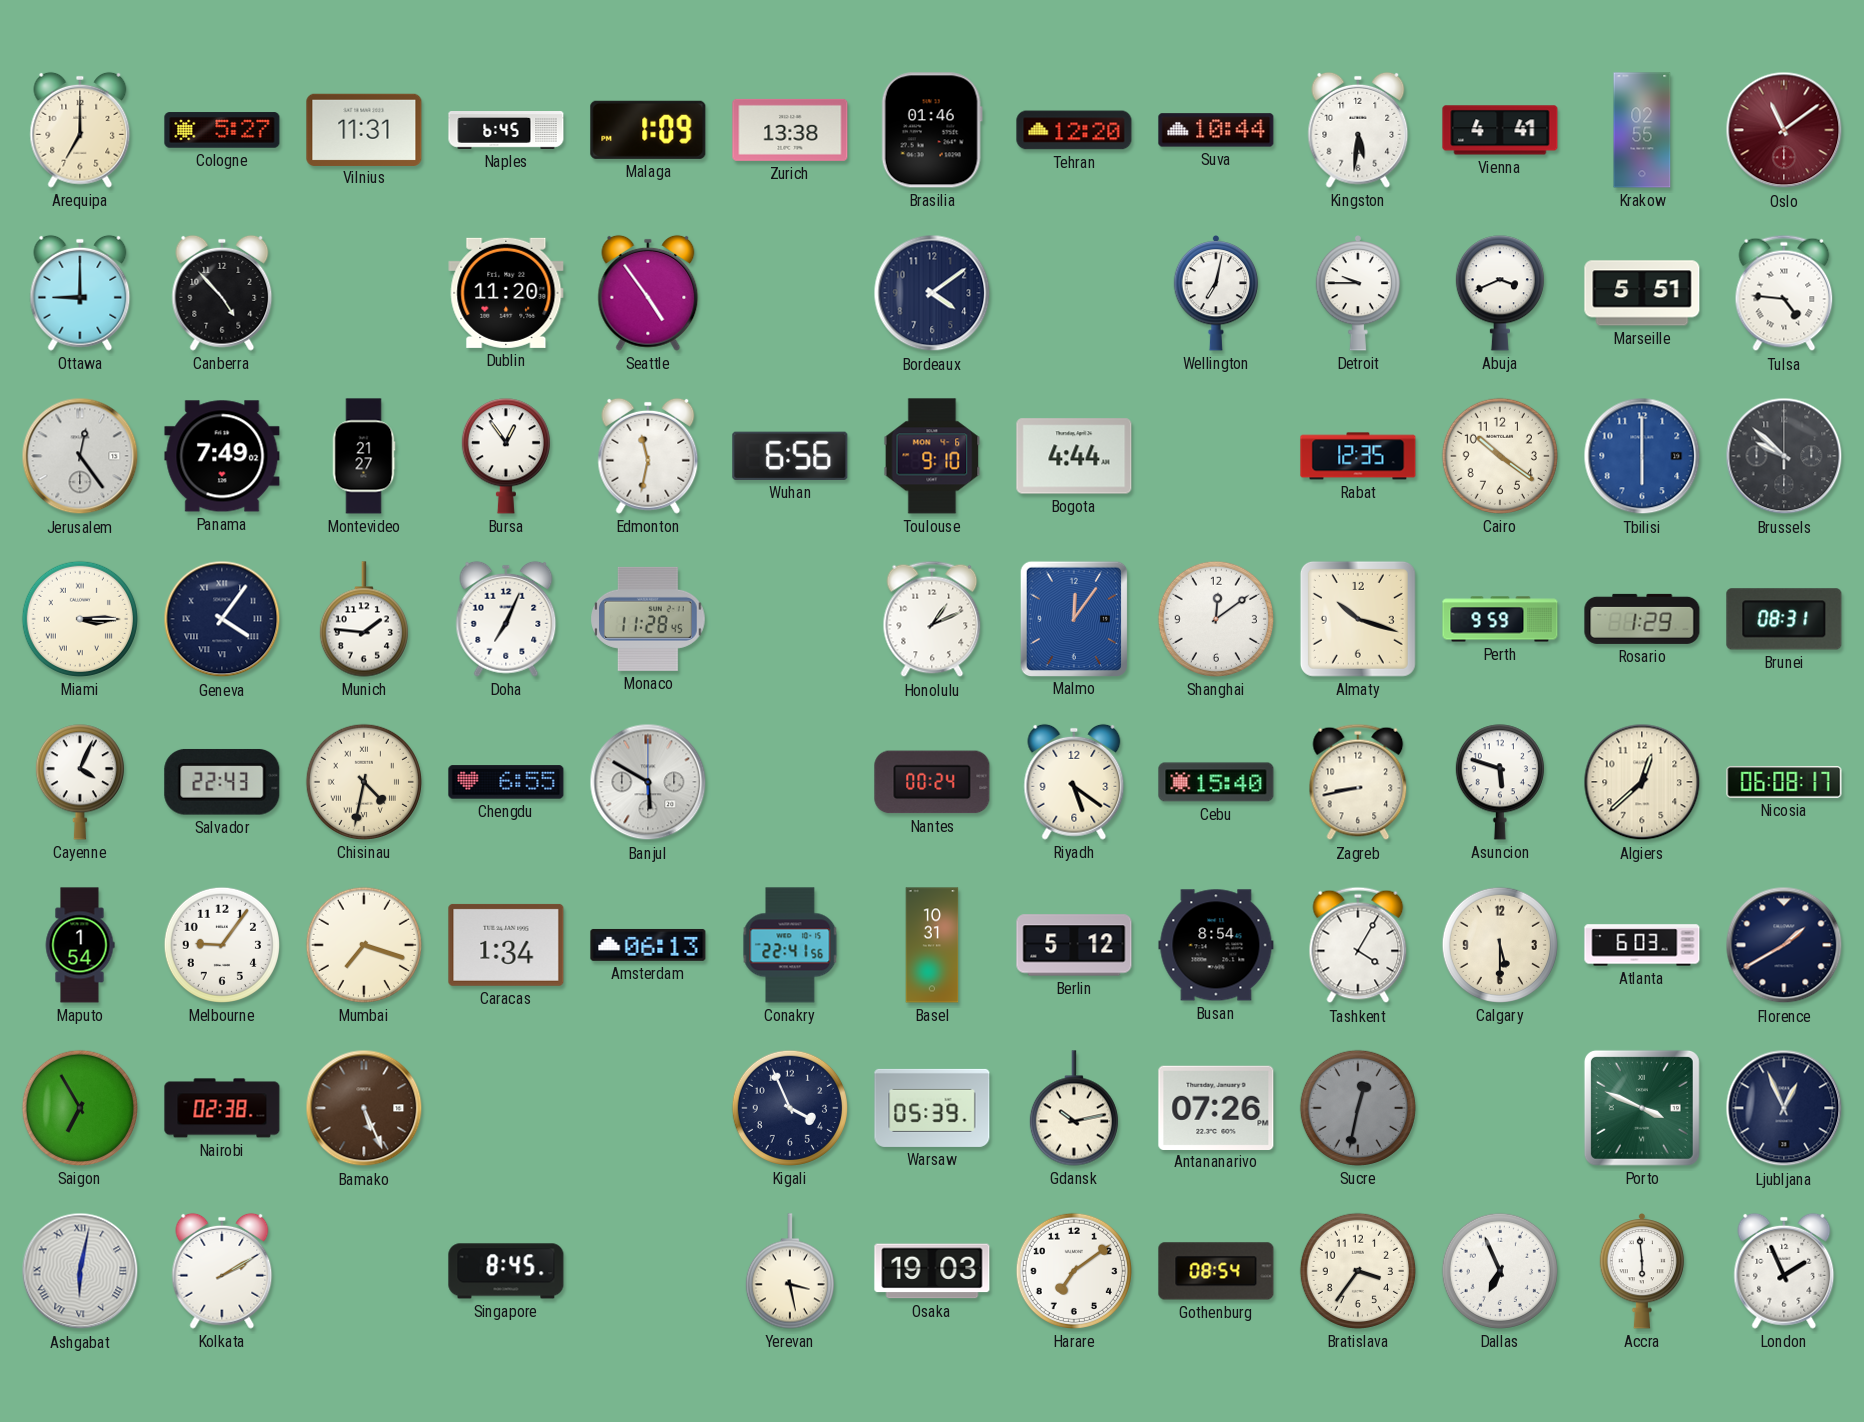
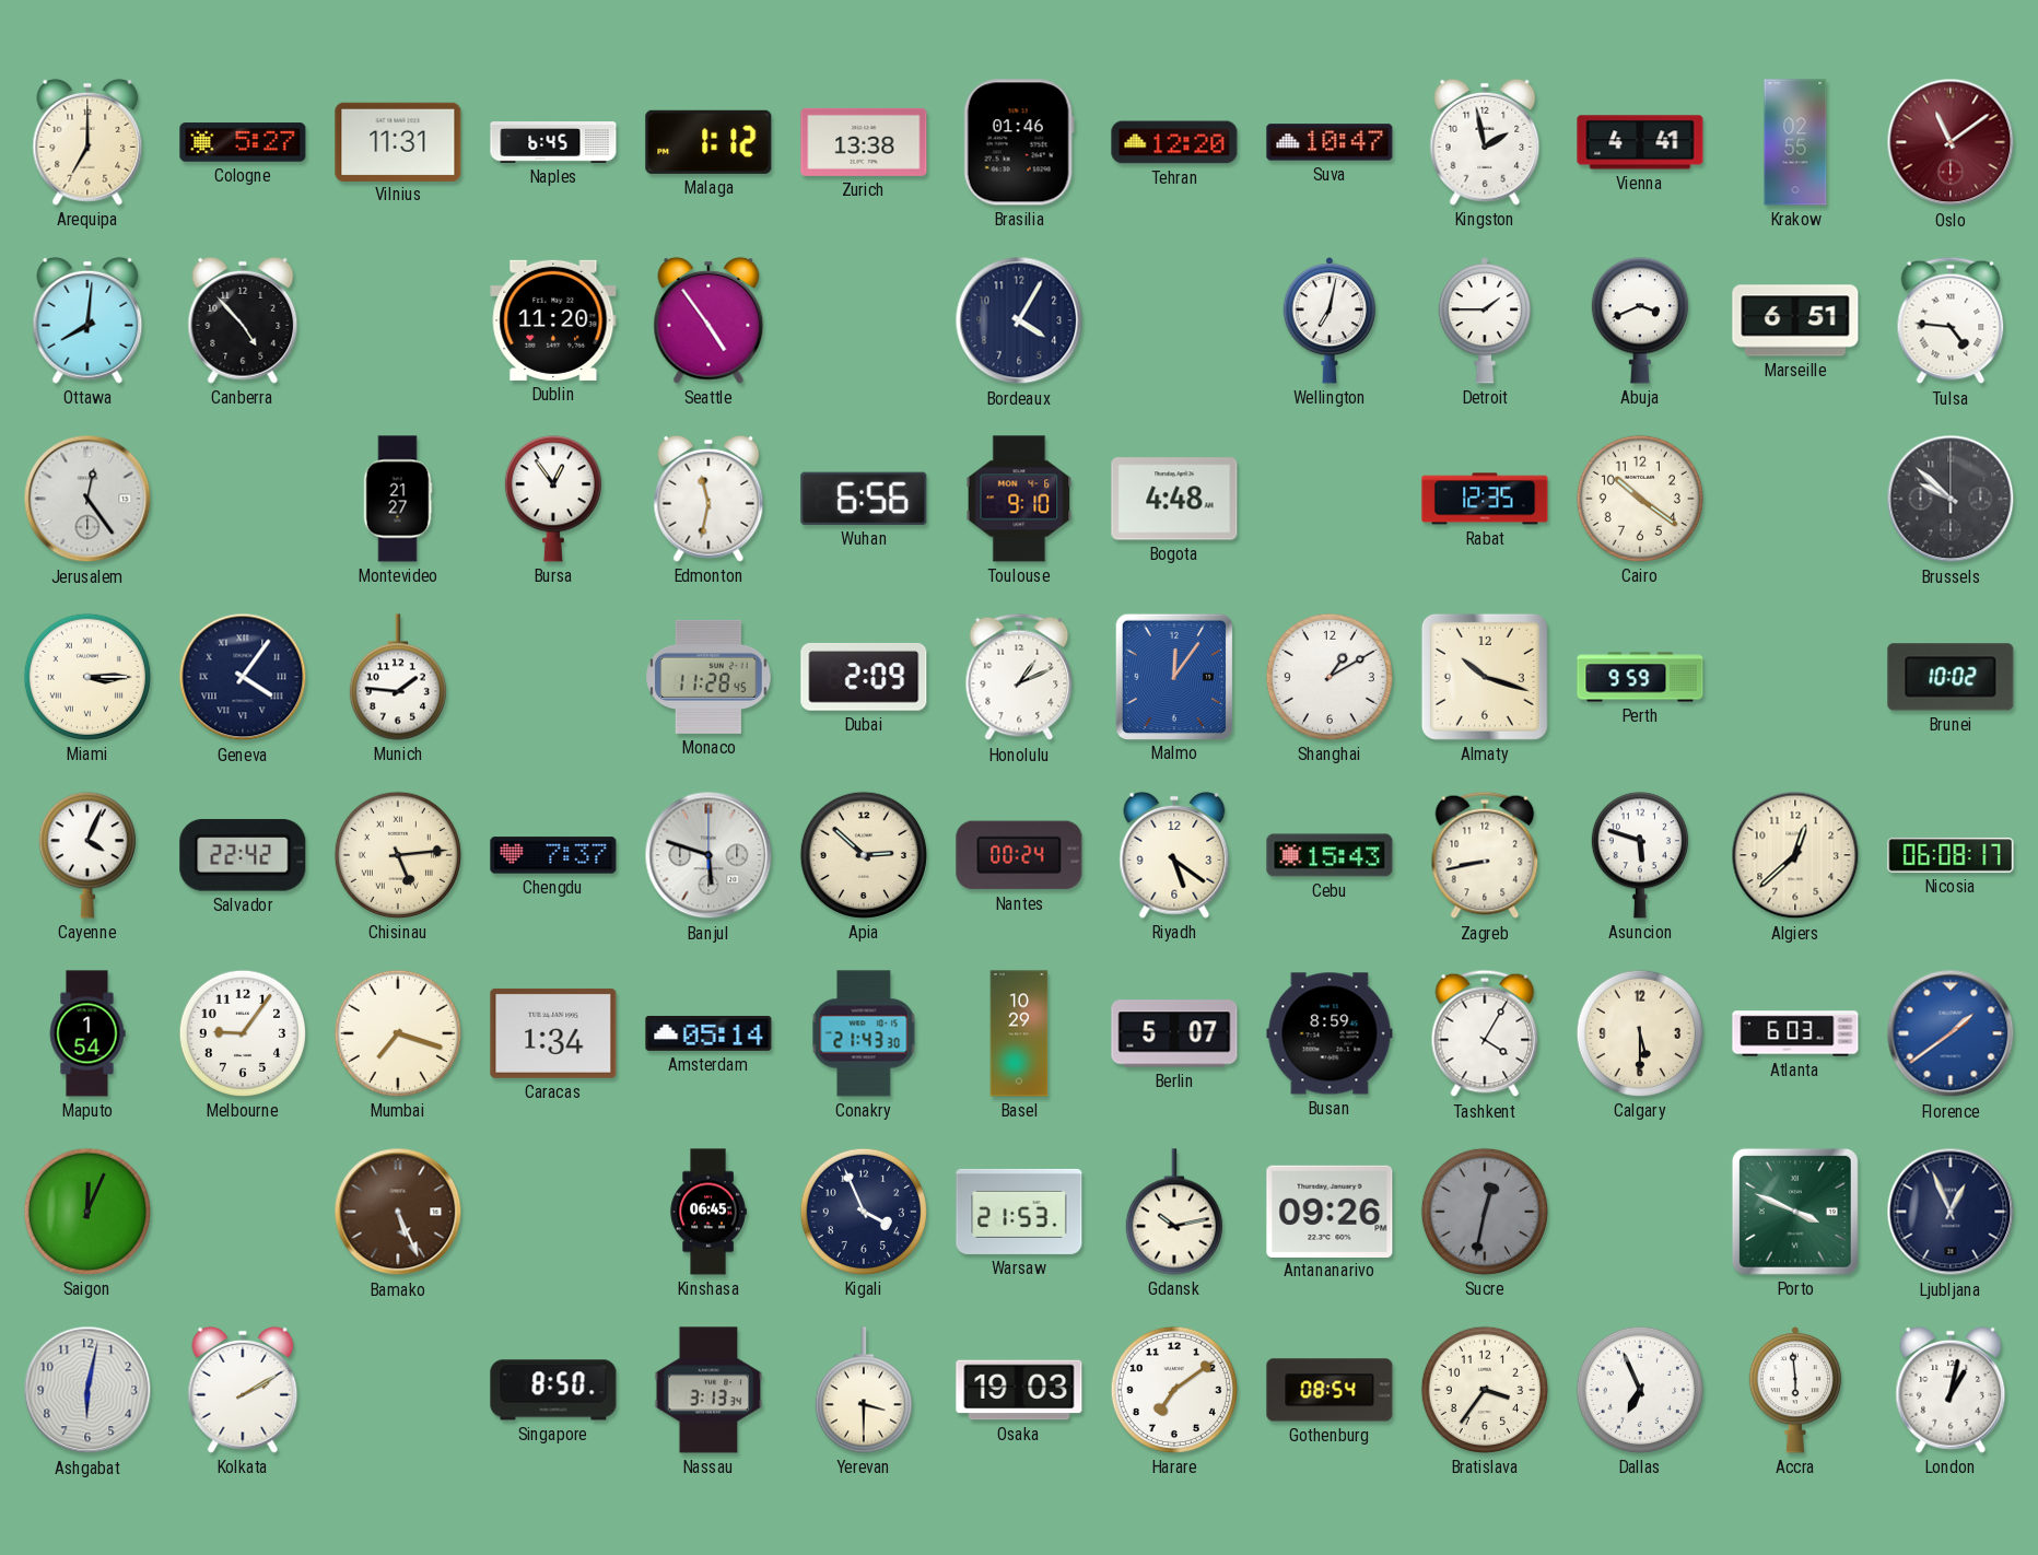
Malaga: 1:09 -> 1:12 (708, 142)
Suva: 10:44 -> 10:47 (1330, 142)
Kingston: 5:31 -> 1:58 (1485, 142)
Ottawa: 9:00 -> 8:01 (87, 320)
Bordeaux: 4:09 -> 4:05 (1019, 320)
Detroit: 9:45 -> 1:45 (1485, 321)
Marseille: 5:51 -> 6:51 (1795, 320)
Panama: 7:49 -> none (222, 456)
Bogota: 4:44 -> 4:48 (1174, 499)
Tbilisi: 6:00 -> none (1642, 456)
Doha: 7:04 -> none (506, 619)
Dubai: none -> 2:09 (864, 677)
Shanghai: 12:09 -> 1:10 (1330, 677)
Rosario: 1:29 -> none (1642, 619)
Brunei: 08:31 -> 10:02 (1951, 677)
Salvador: 22:43 -> 22:42 (243, 855)
Chisinau: 4:32 -> 5:14 (398, 855)
Chengdu: 6:55 -> 7:37 (553, 855)
Banjul: 5:50 -> 5:48 (708, 855)
Apia: none -> 2:52 (864, 855)
Cebu: 15:40 -> 15:43 (1330, 855)
Amsterdam: 06:13 -> 05:14 (708, 1033)
Conakry: 22:41 -> 21:43 (864, 1033)
Basel: 10:31 -> 10:29 (1019, 1033)
Berlin: 5:12 -> 5:07 (1174, 1033)
Busan: 8:54 -> 8:59 (1330, 1033)
Florence: 1:40 -> 1:39 (1951, 1033)
Florence dial: navy -> blue (1951, 1033)
Saigon: 6:55 -> 12:04 (87, 1212)
Nairobi: 02:38 -> none (222, 1108)
Kinshasa: none -> 06:45 (708, 1212)
Warsaw: 05:39 -> 21:53 (1019, 1212)
Antananarivo: 07:26 -> 09:26 (1330, 1211)
Ashgabat numerals: Roman -> Arabic (87, 1390)
Singapore: 8:45 -> 8:50 (553, 1390)
Nassau: none -> 3:13 (708, 1390)
Yerevan: 3:28 -> 3:30 (864, 1390)
London: 1:56 -> 1:02 (1951, 1390)
